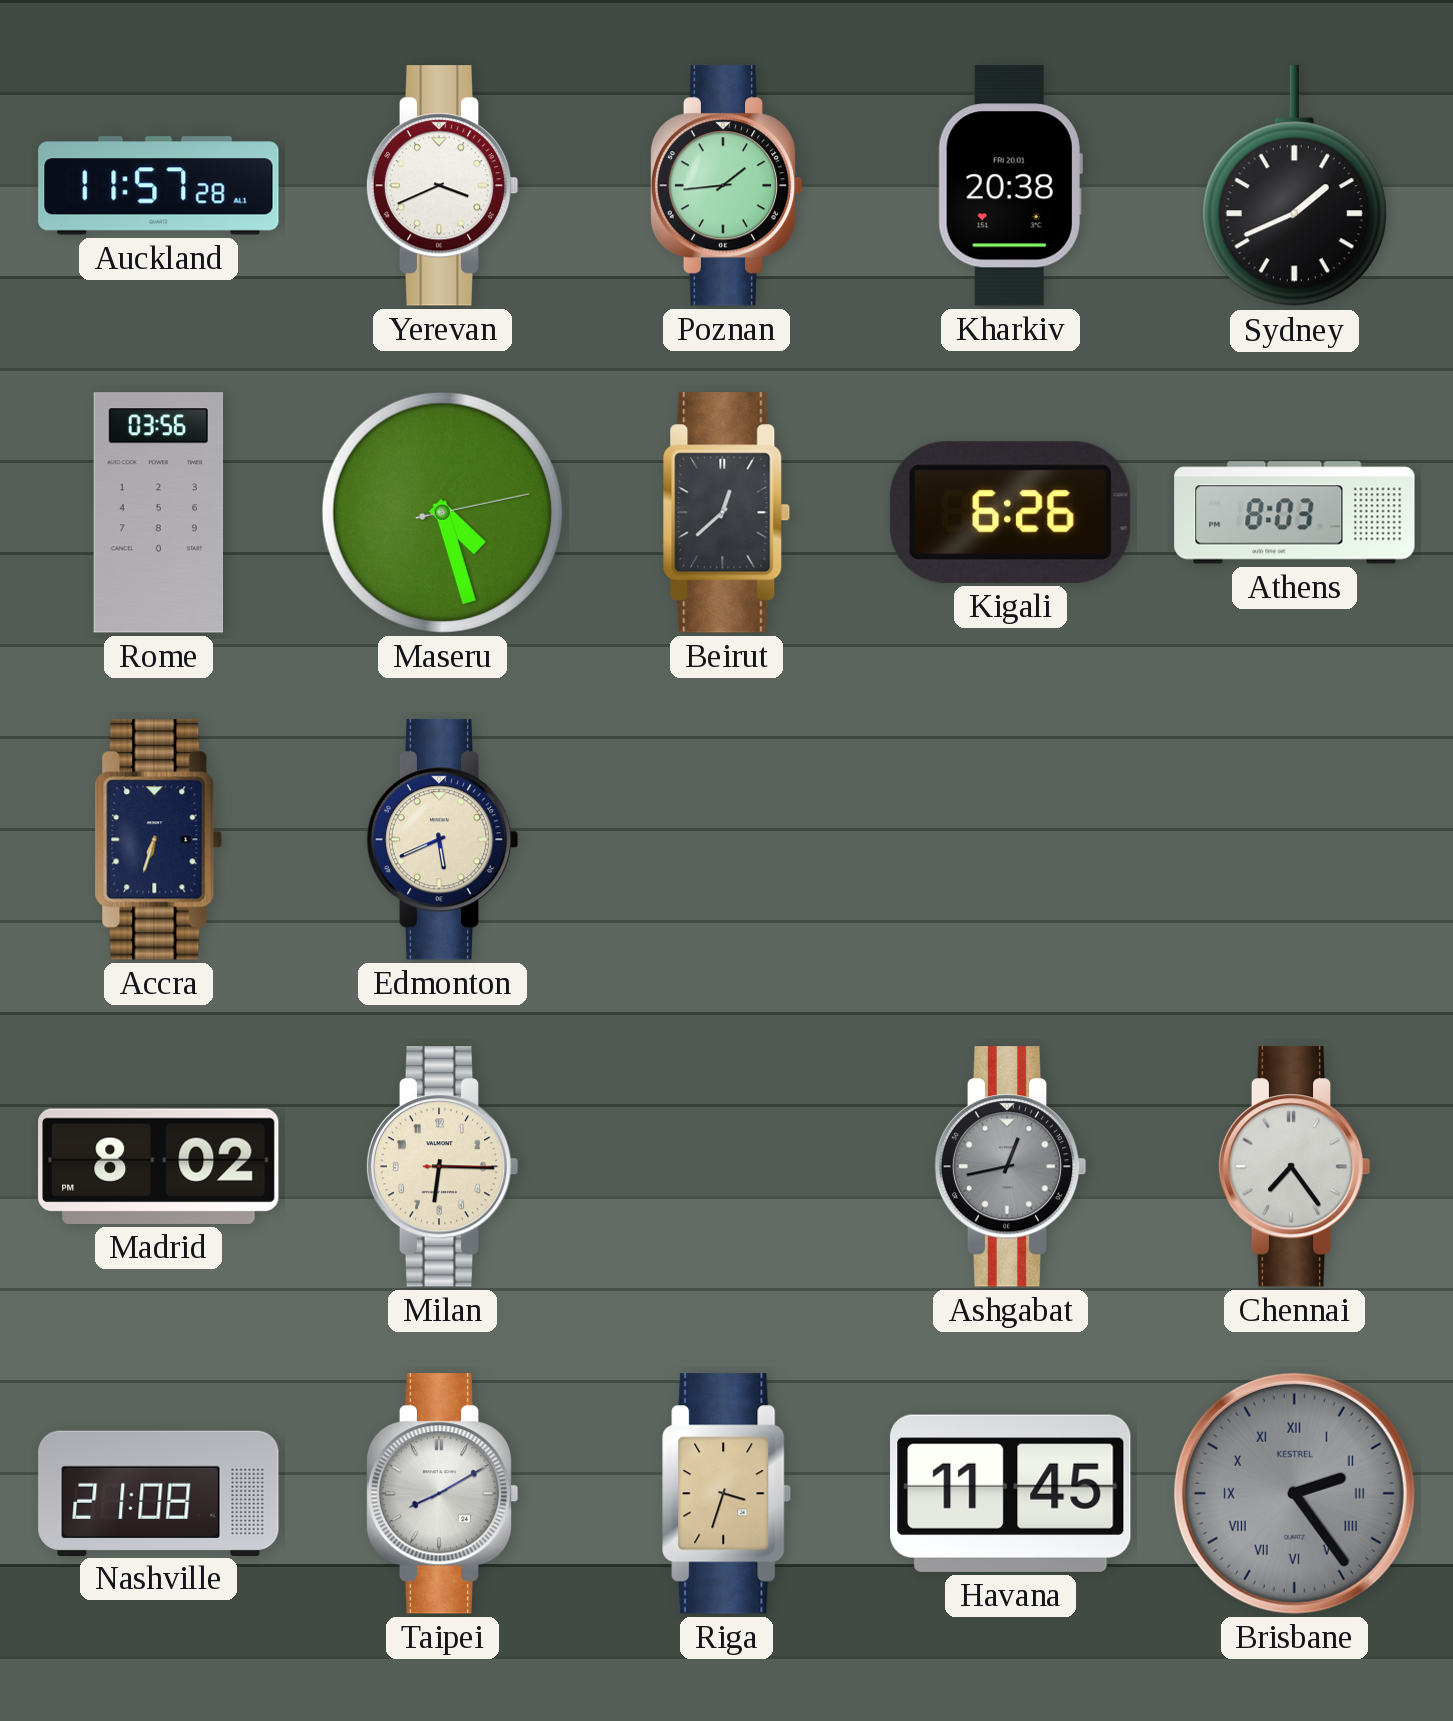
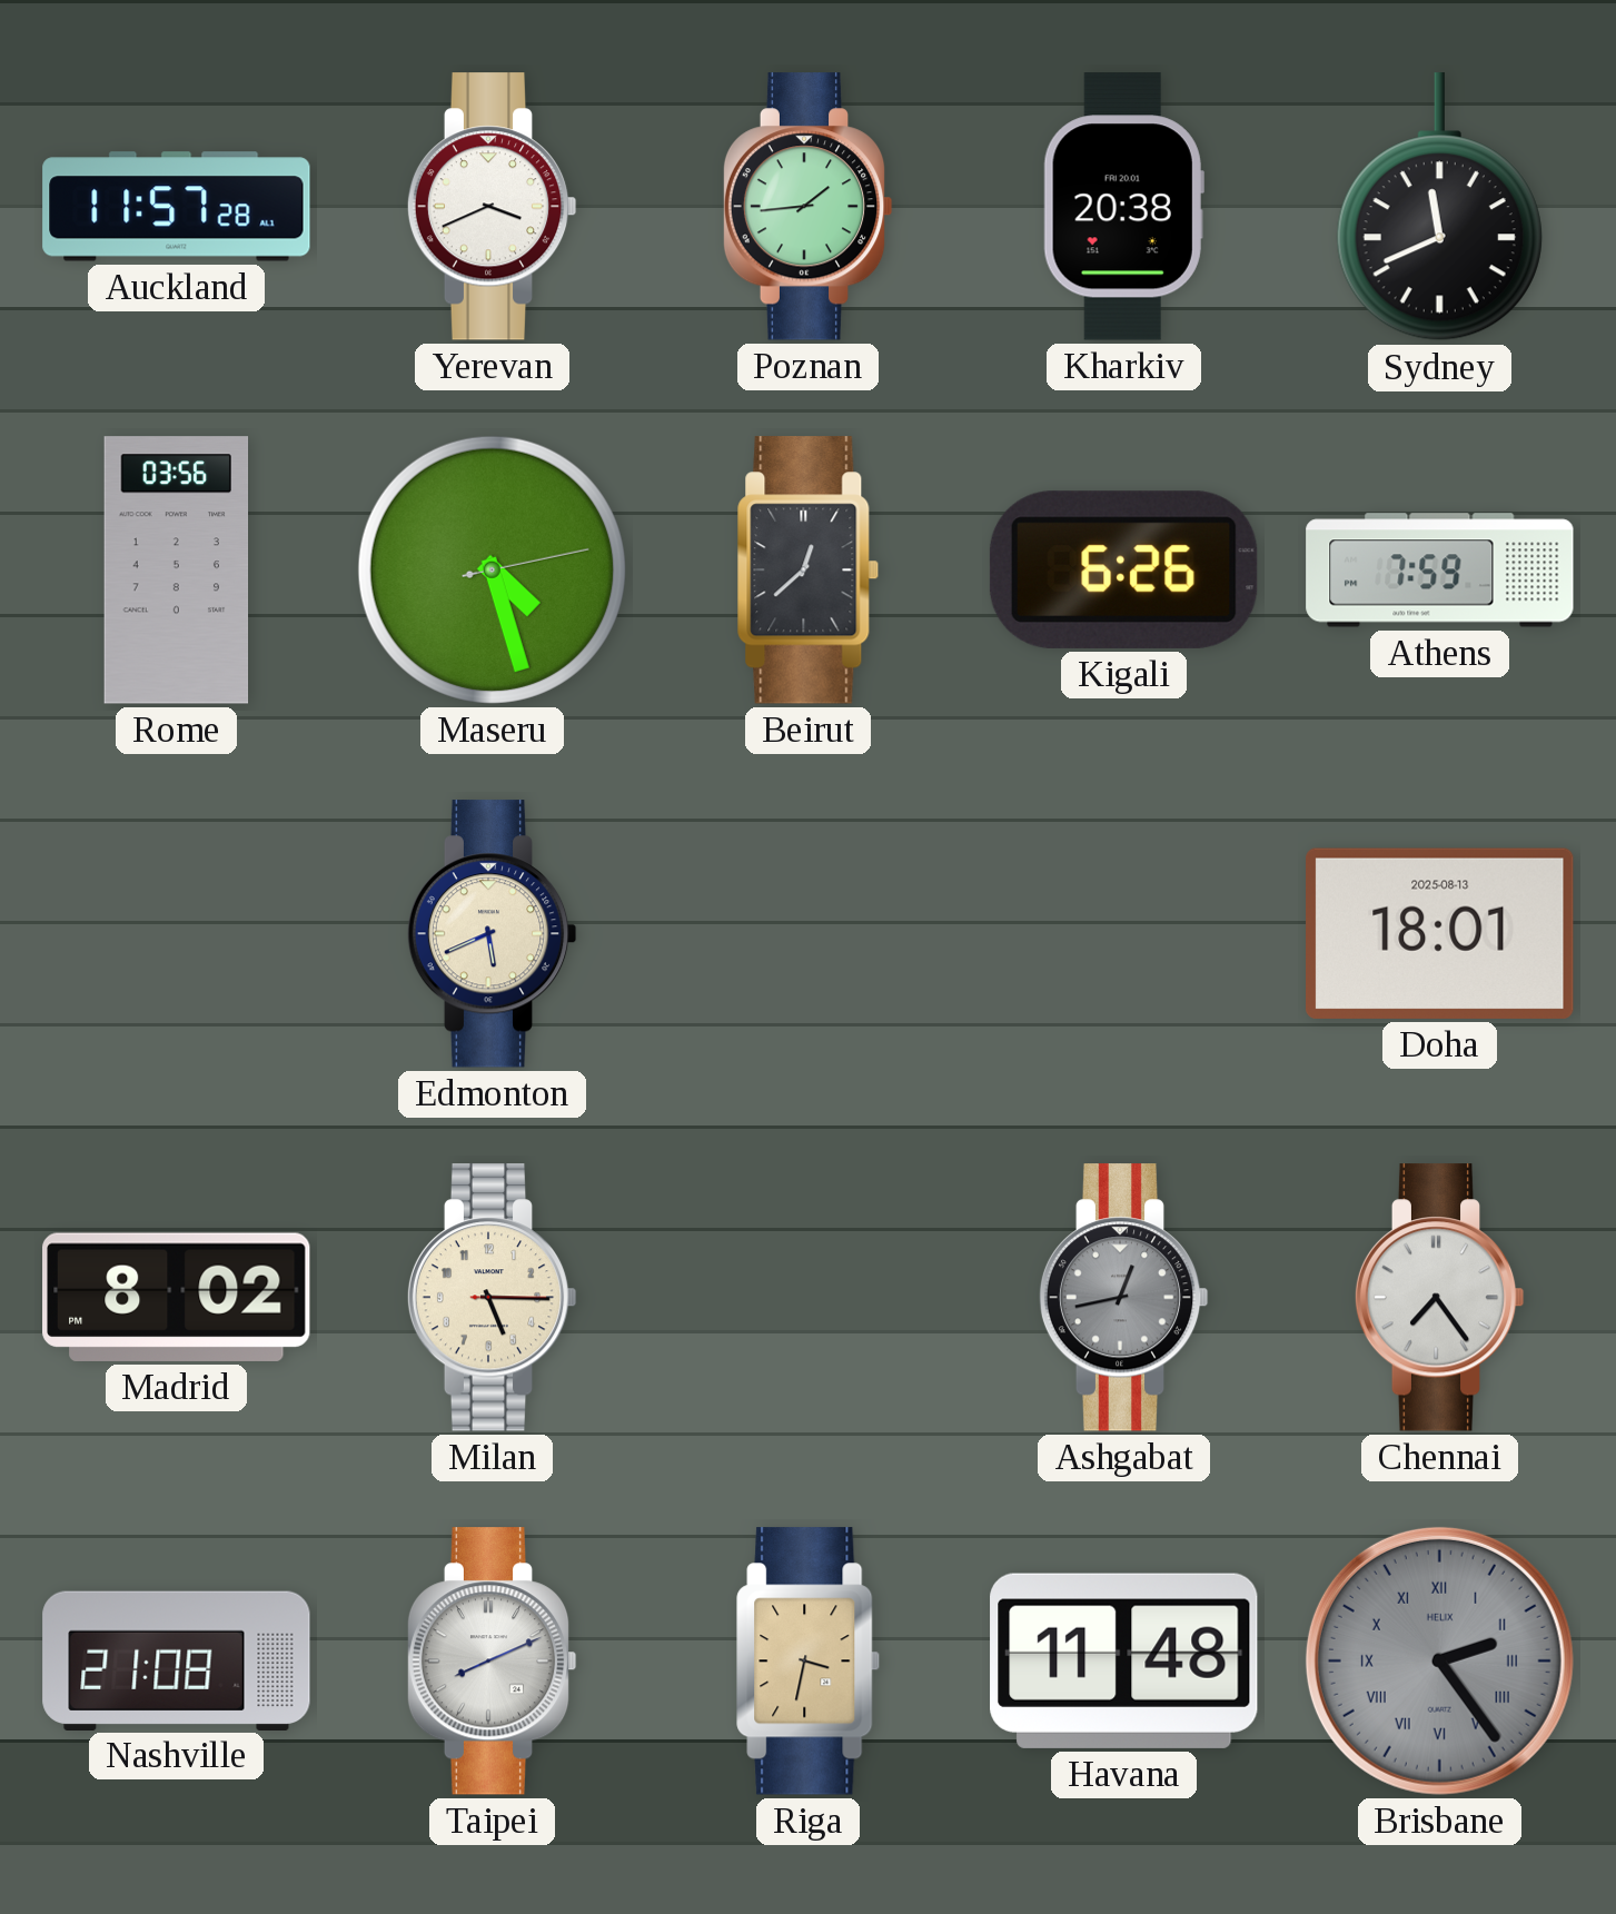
Sydney: 1:41 -> 11:41 (1439, 207)
Athens: 8:03 -> 7:59 (1440, 571)
Accra: 6:33 -> none (159, 840)
Doha: none -> 18:01 (1440, 933)
Milan: 6:15 -> 5:15 (492, 1298)
Taipei: 8:10 -> 8:11 (492, 1662)
Riga: 3:33 -> 3:32 (809, 1662)
Havana: 11:45 -> 11:48 (1124, 1660)
Brisbane brand: KESTREL -> HELIX (1439, 1660)
